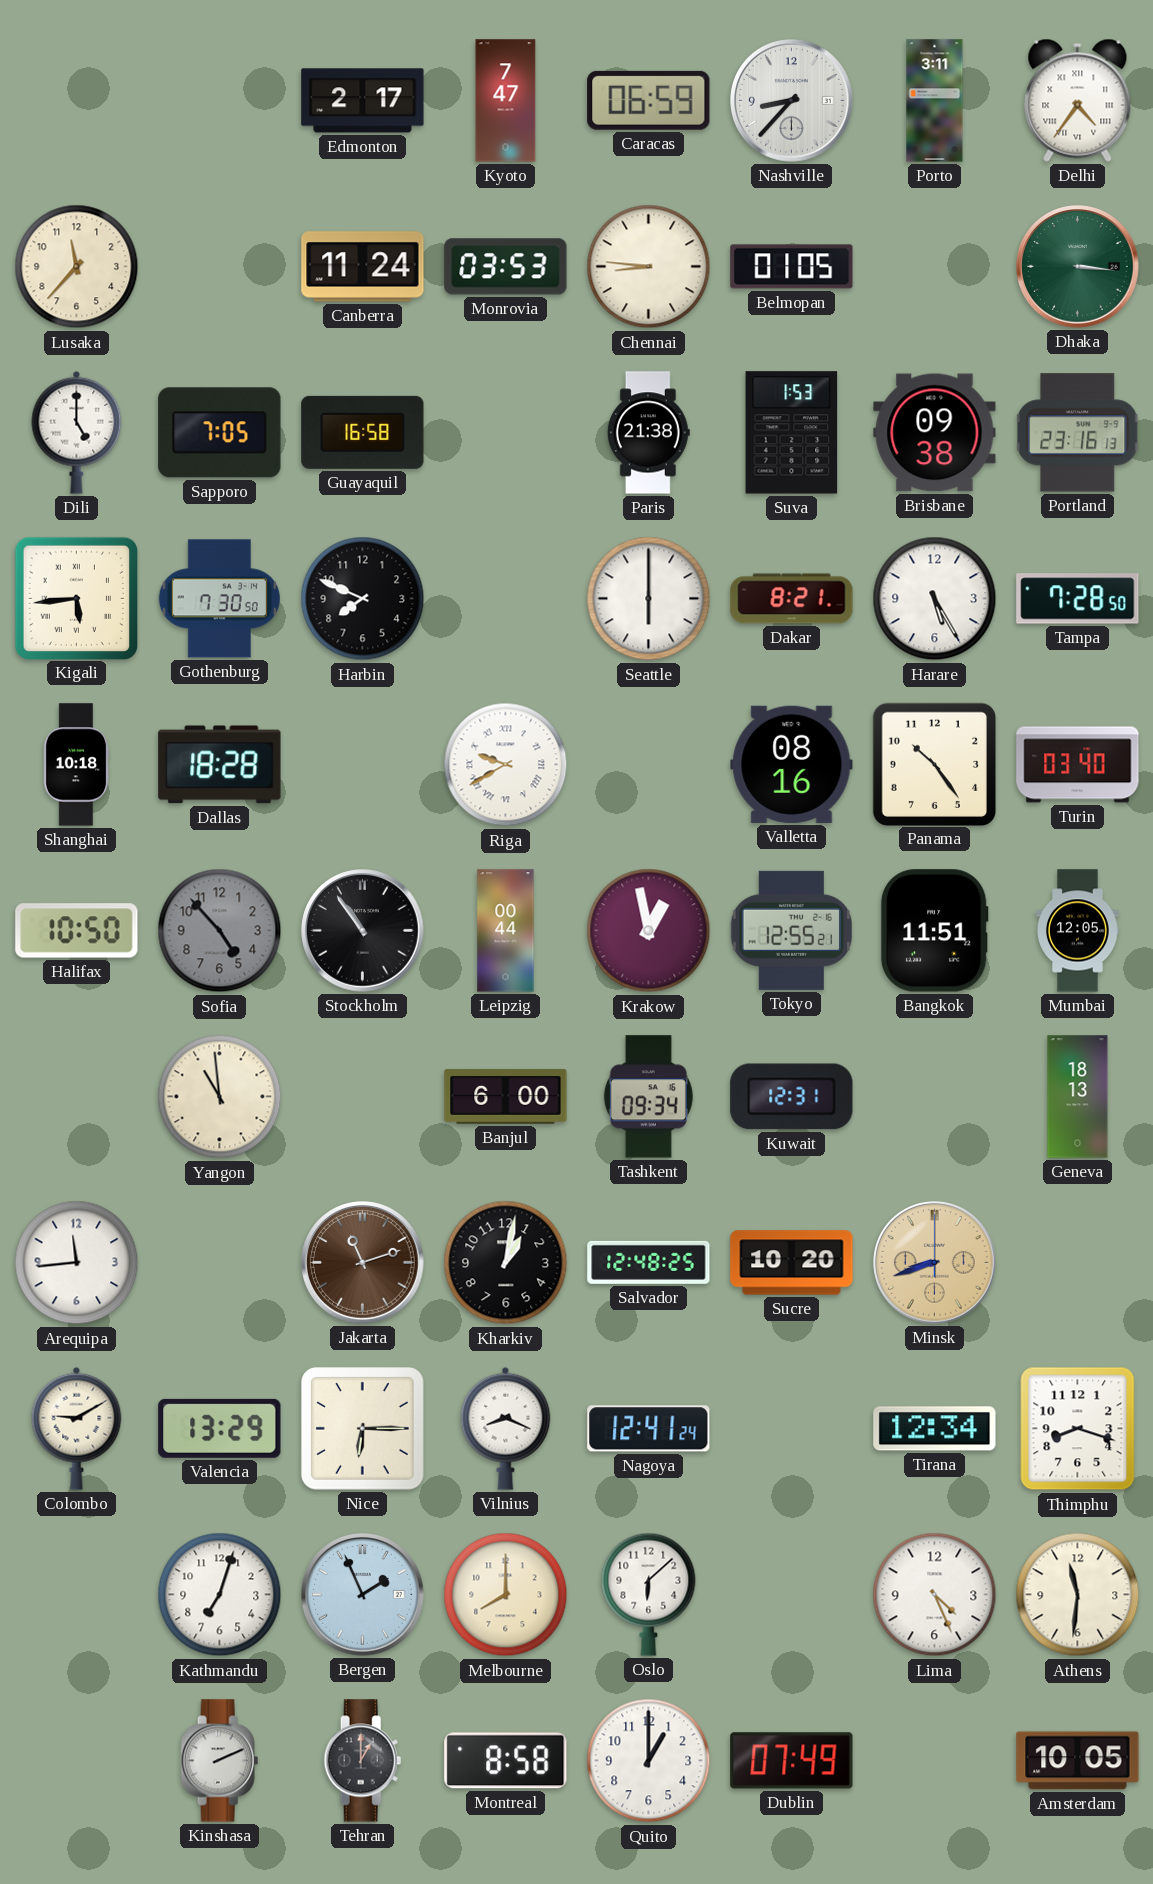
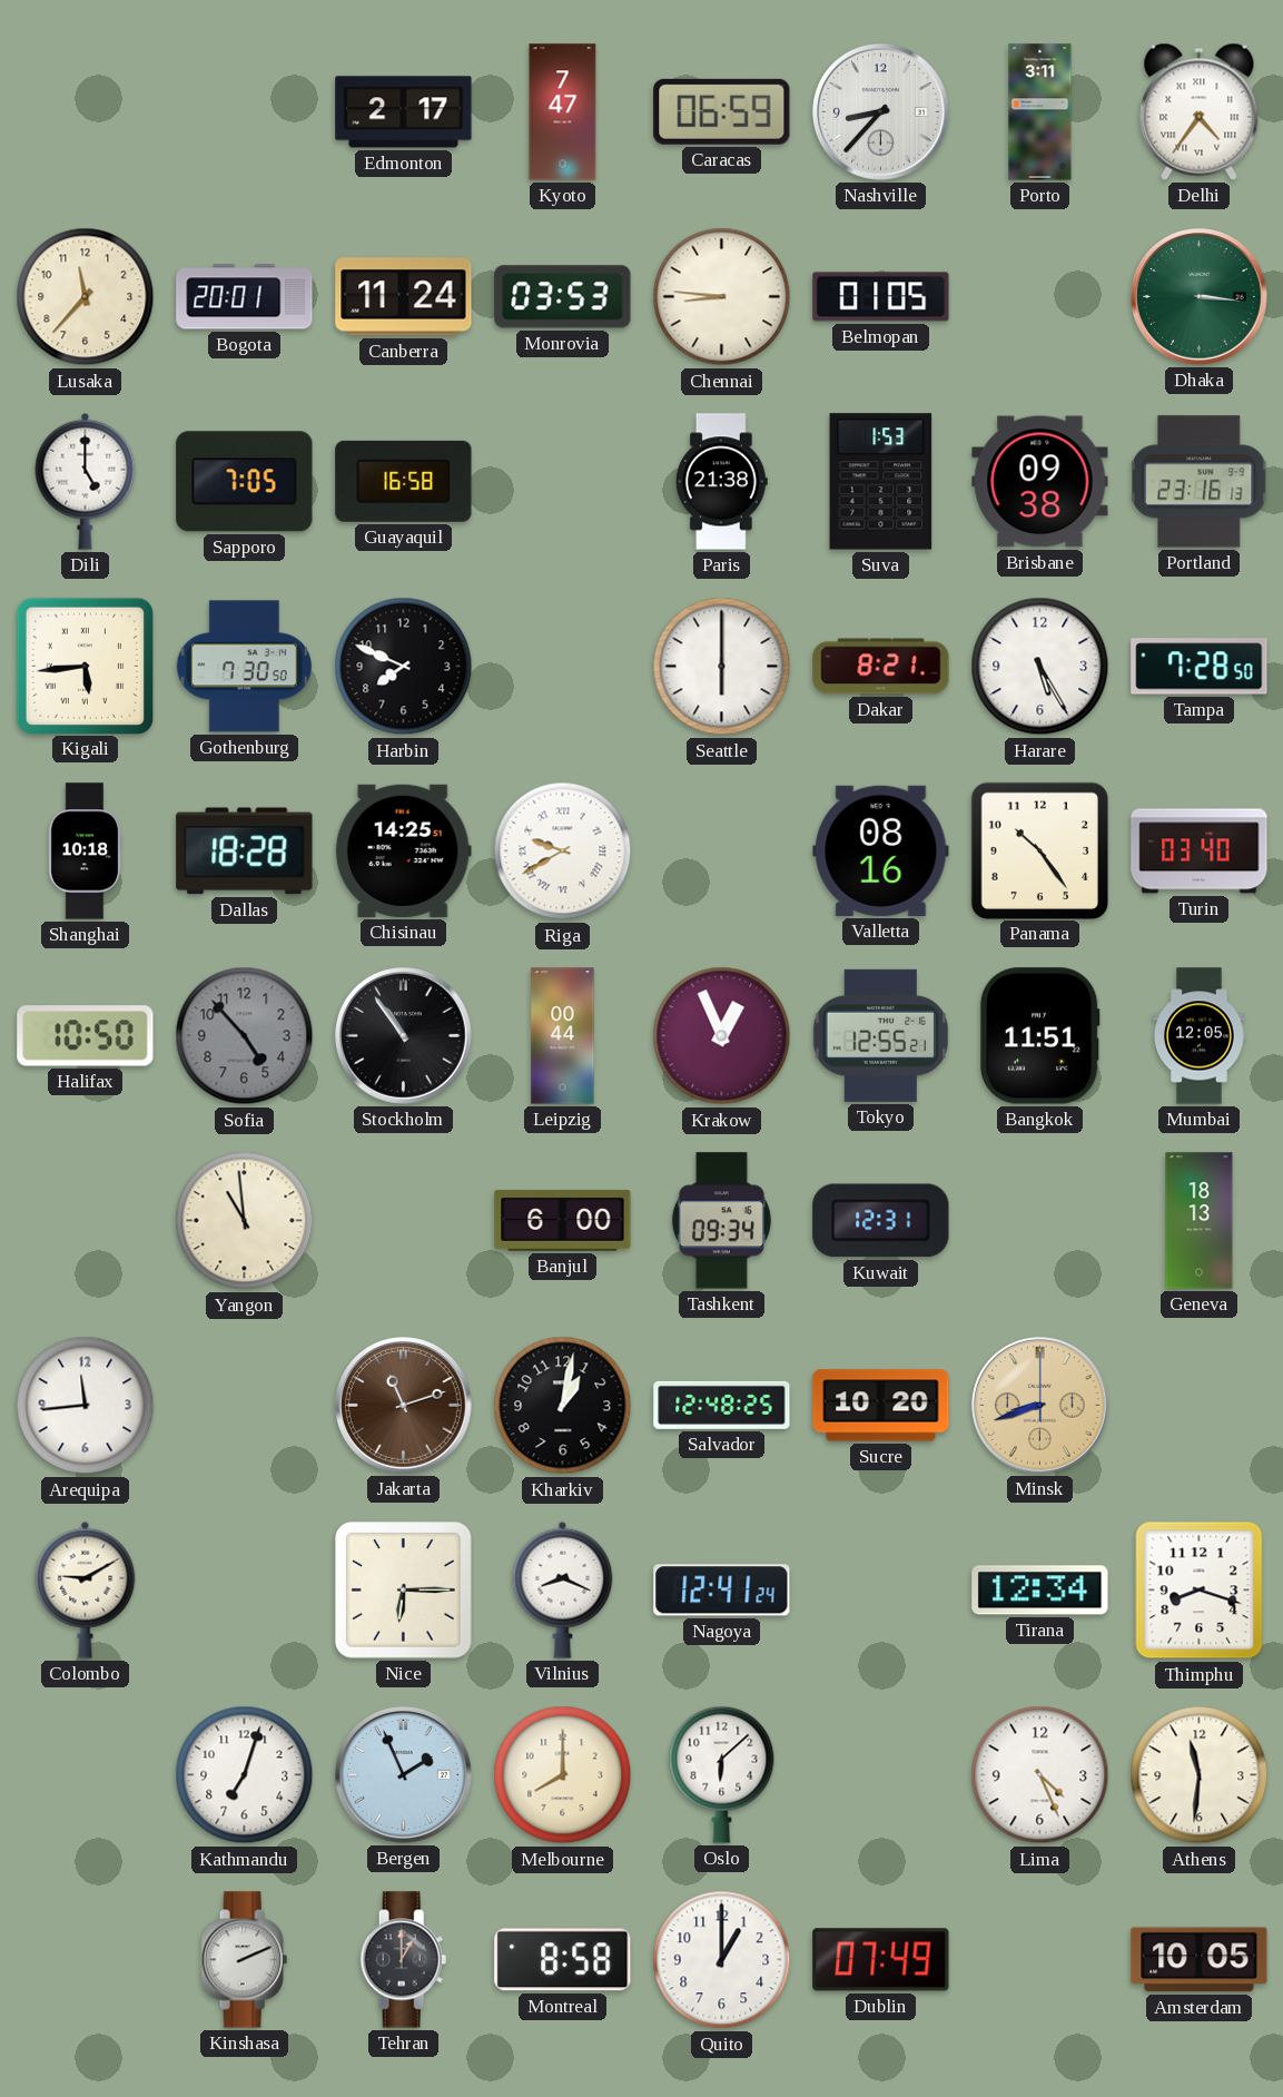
Bogota: none -> 20:01 (245, 297)
Chisinau: none -> 14:25 (403, 850)
Krakow: 12:58 -> 12:56 (722, 1036)
Valencia: 13:29 -> none (220, 1428)
